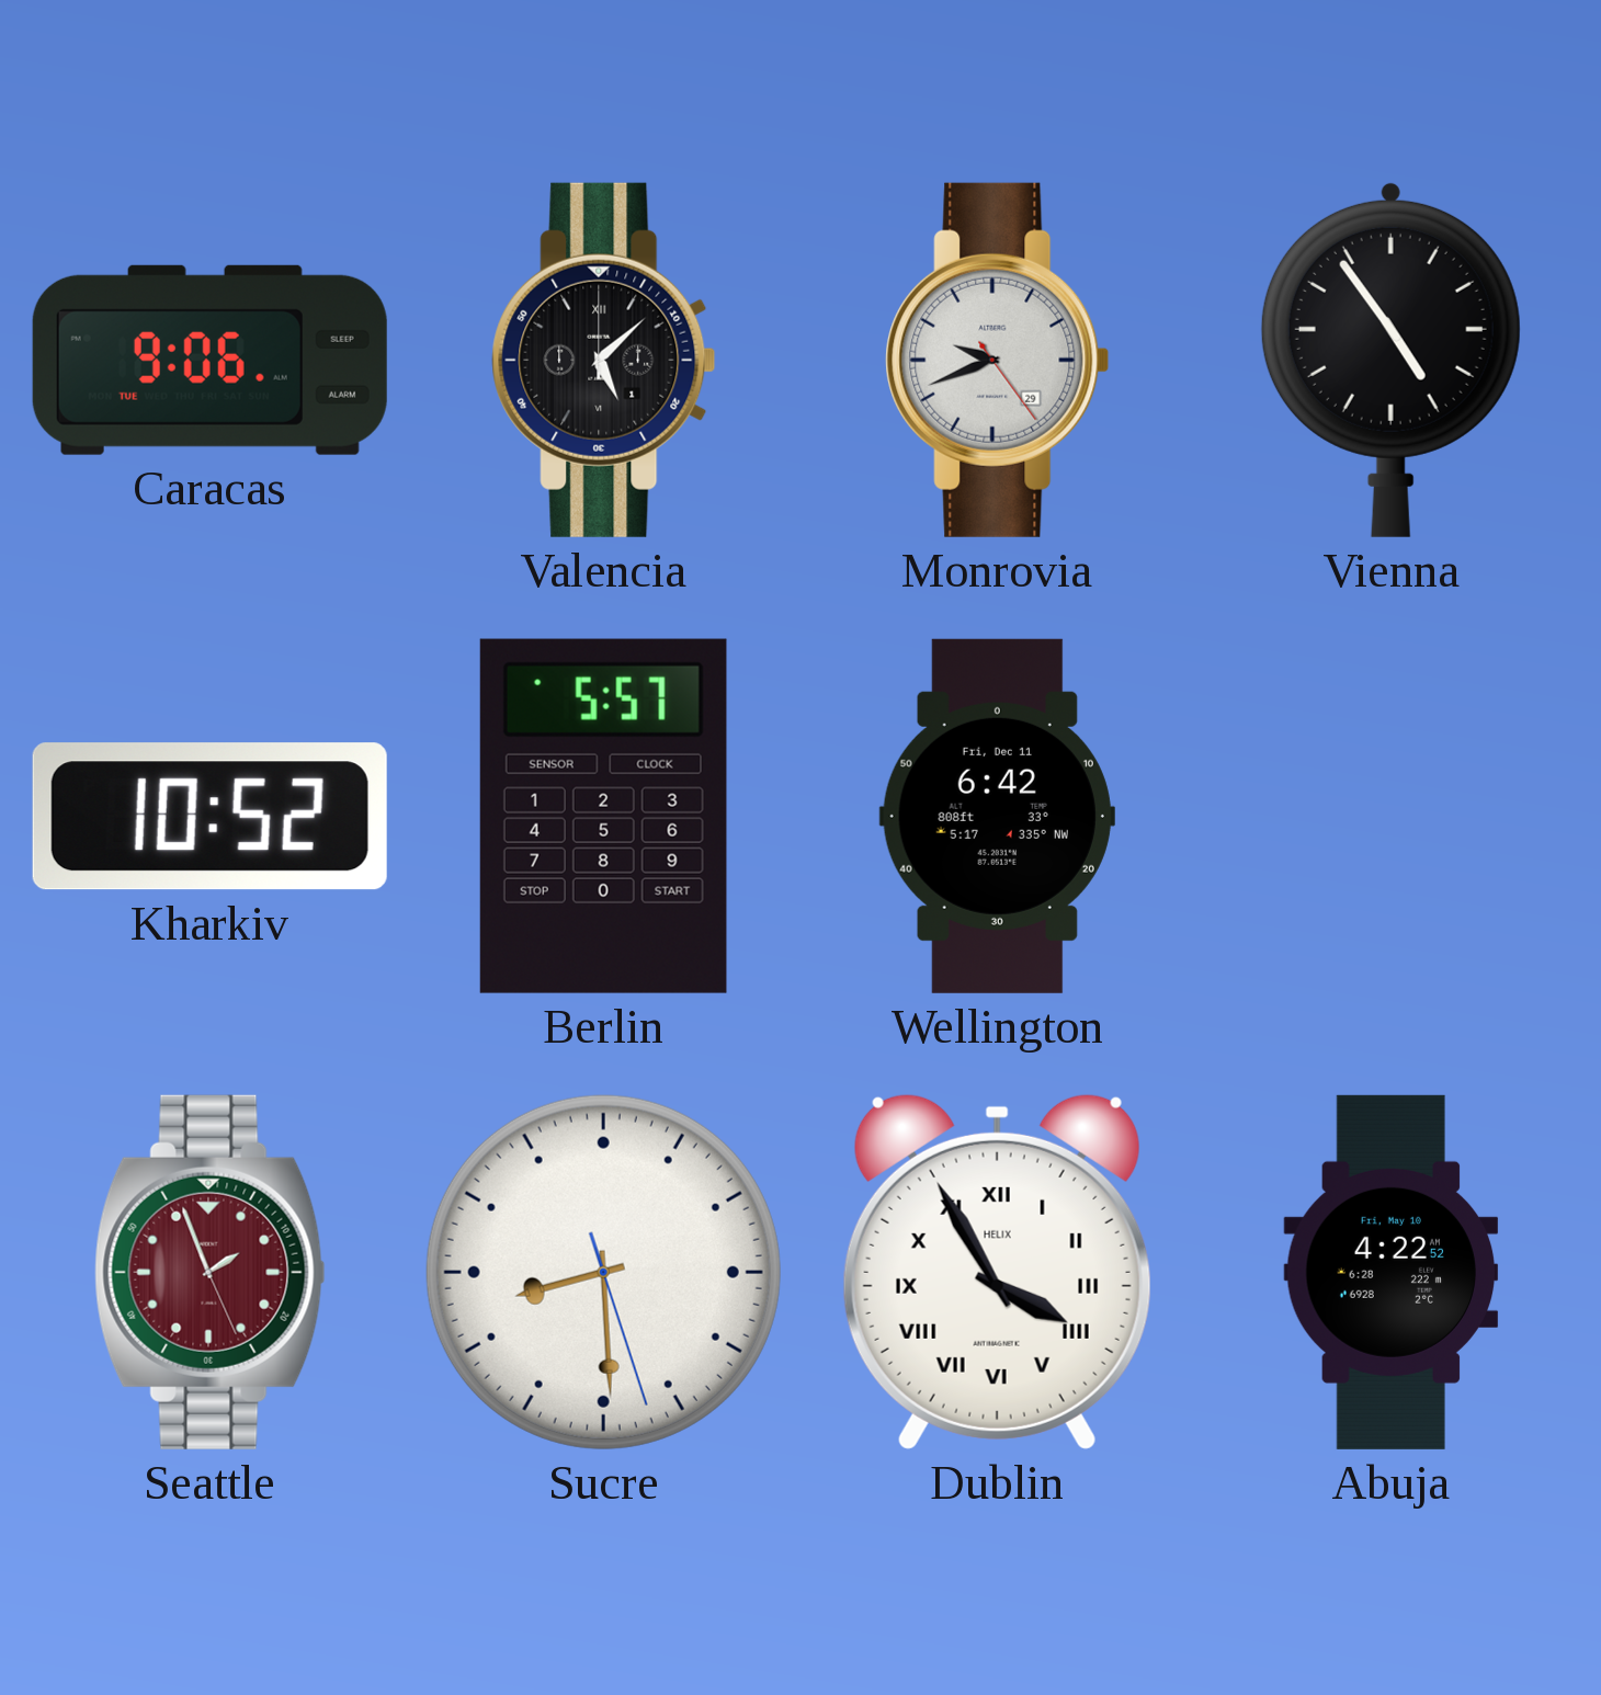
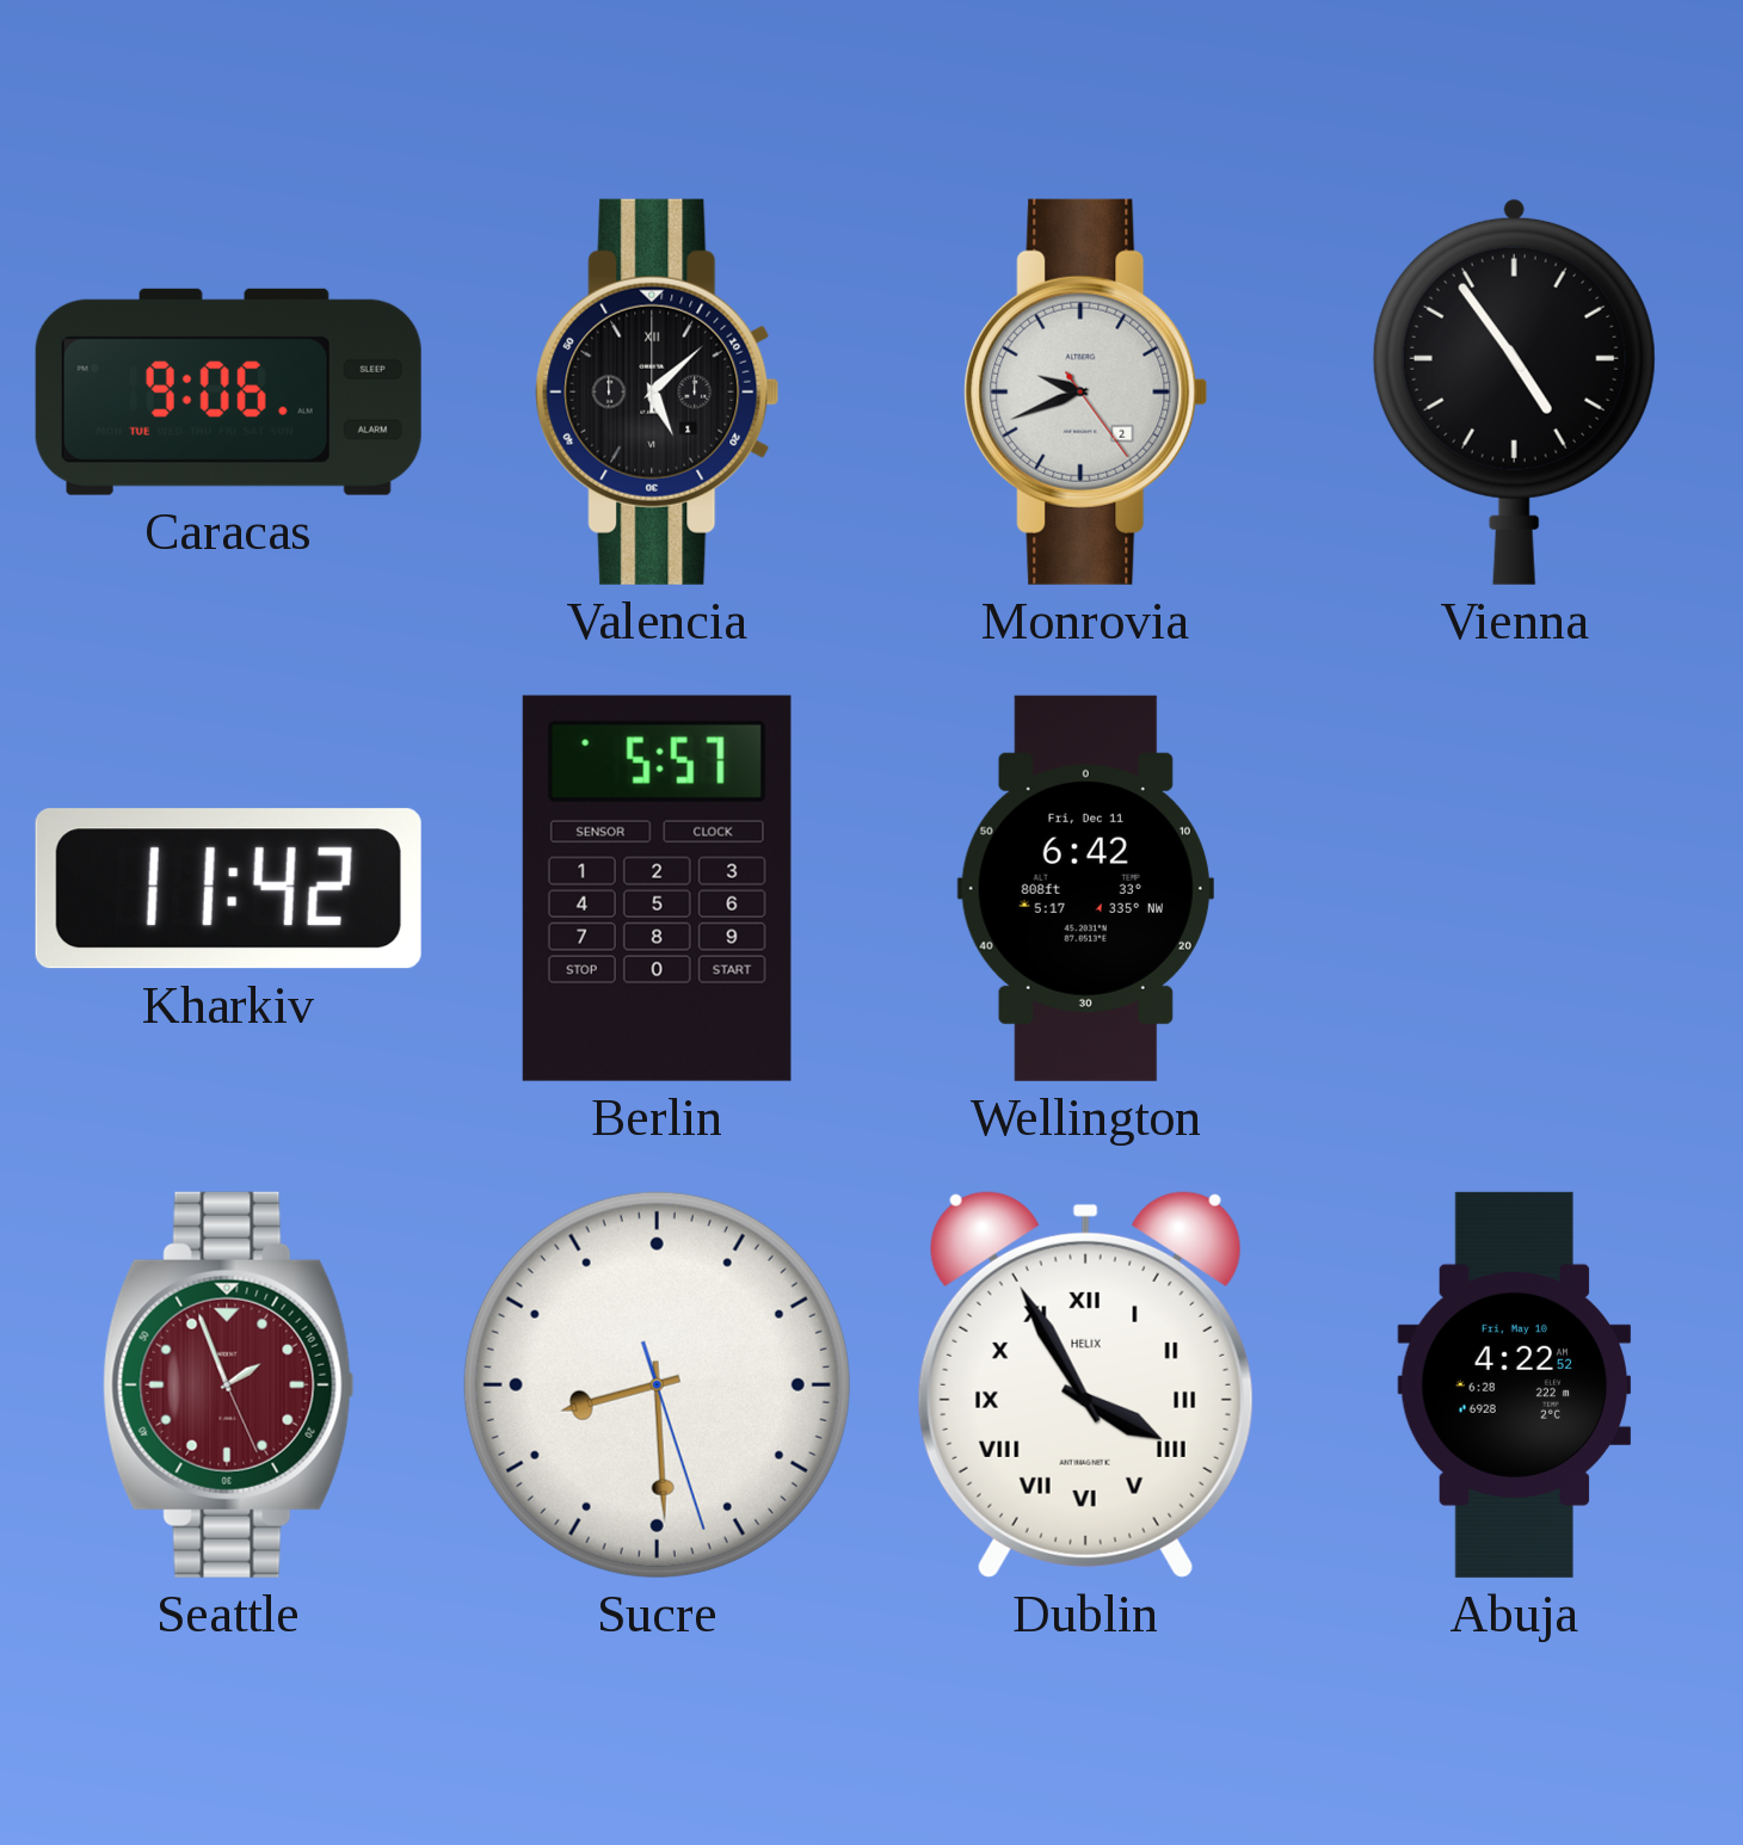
Monrovia date: 29 -> 2 (1086, 391)
Kharkiv: 10:52 -> 11:42 (228, 889)
